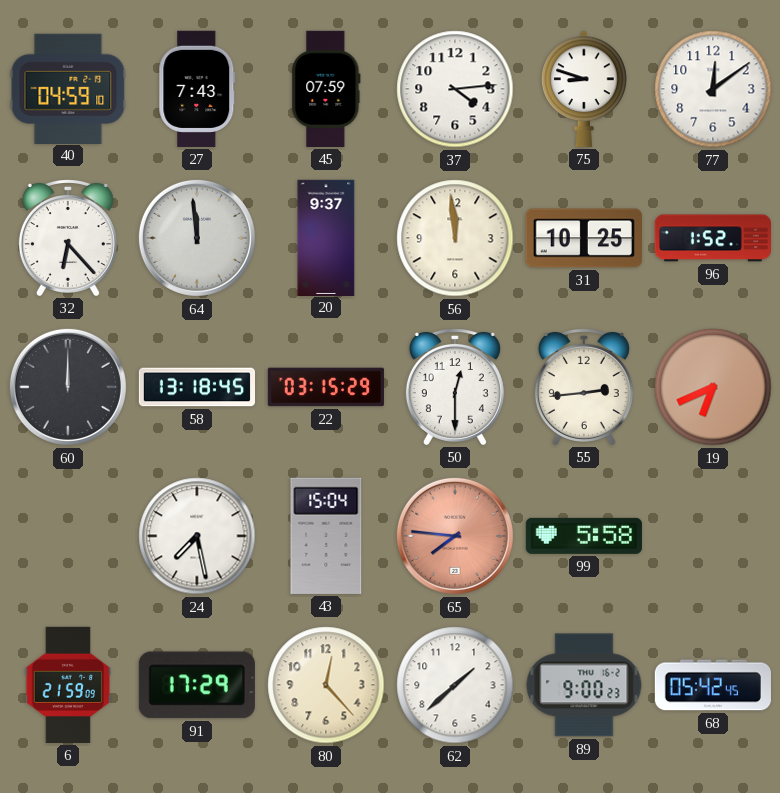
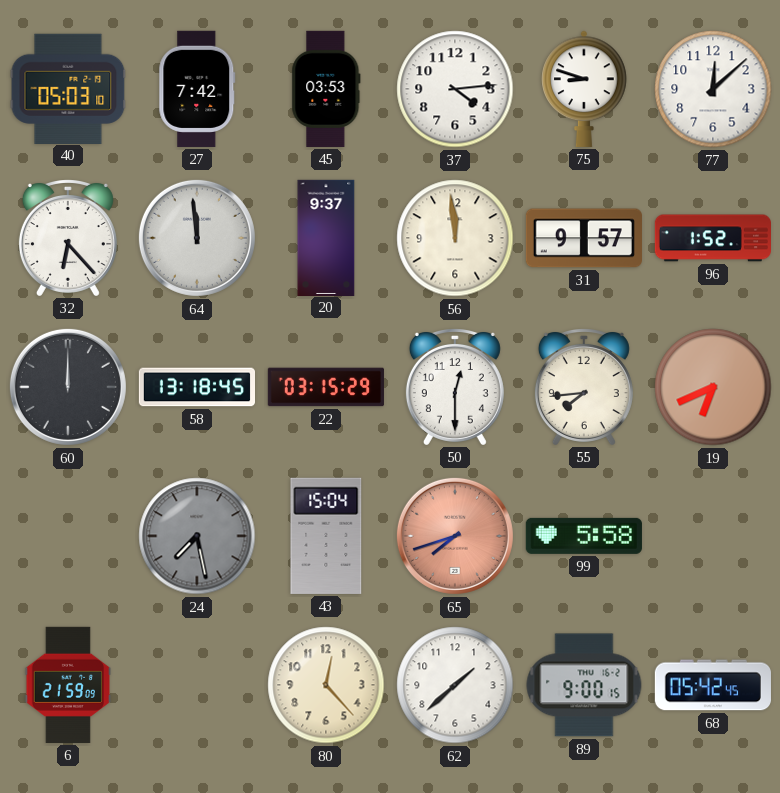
40: 04:59 -> 05:03 (68, 88)
27: 7:43 -> 7:42 (197, 89)
45: 07:59 -> 03:53 (326, 89)
77: 12:09 -> 12:08 (713, 89)
31: 10:25 -> 9:57 (584, 238)
55: 2:44 -> 7:44 (584, 387)
24 dial: white -> grey (197, 536)
65: 7:46 -> 7:42 (455, 536)
91: 17:29 -> none (197, 685)
89: 9:00:23 -> 9:00:15 (584, 685)
